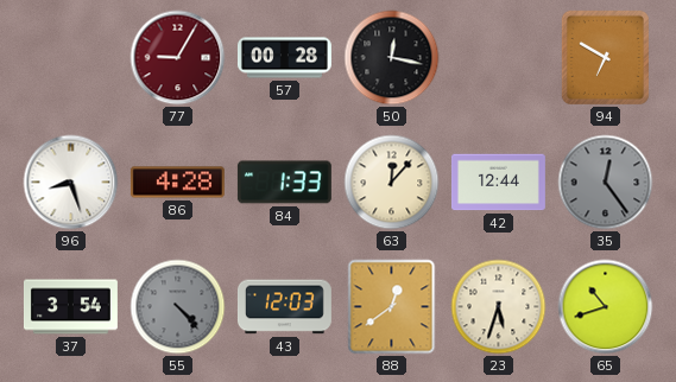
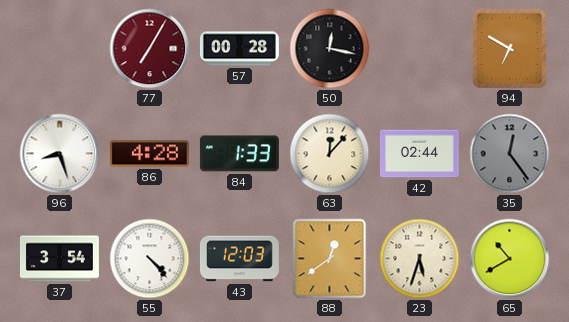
77: 9:05 -> 7:05 (150, 49)
42: 12:44 -> 02:44 (419, 154)
55 dial: grey -> white (150, 259)
65: 10:42 -> 10:40 (510, 259)
